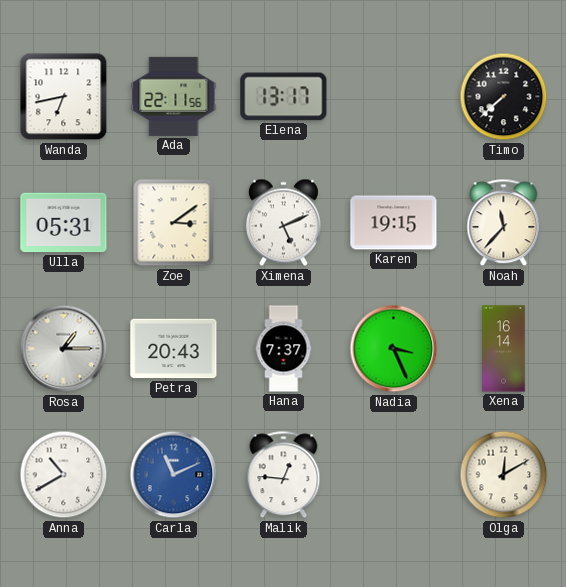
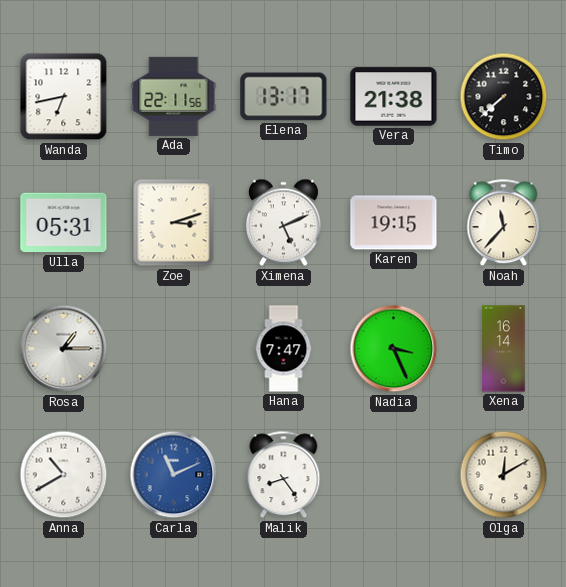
Vera: none -> 21:38 (394, 97)
Zoe: 3:09 -> 3:12 (174, 223)
Petra: 20:43 -> none (174, 349)
Hana: 7:37 -> 7:47 (284, 349)
Malik: 12:46 -> 8:24 (284, 475)
